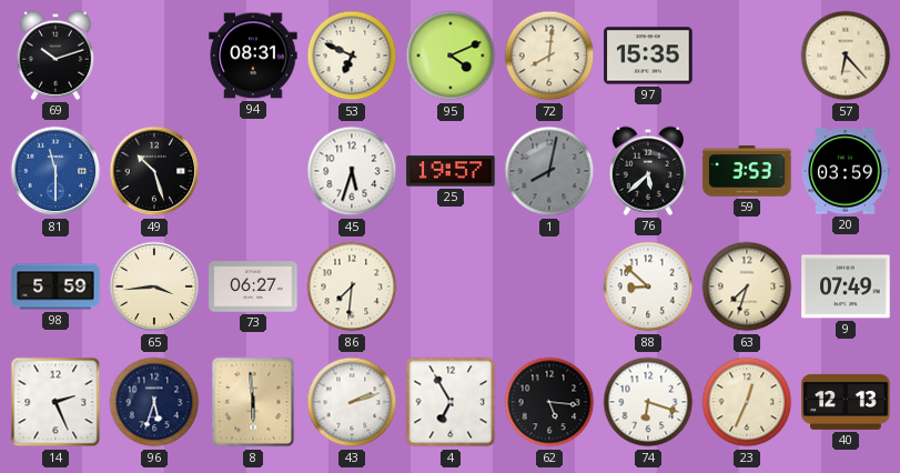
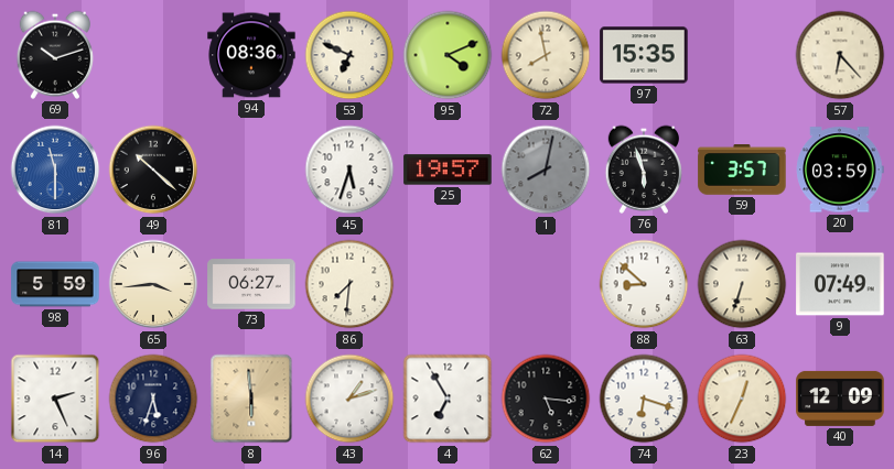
94: 08:31 -> 08:36 (251, 55)
72: 8:01 -> 7:58 (546, 55)
49: 10:27 -> 10:22 (153, 170)
76: 5:38 -> 5:57 (643, 170)
59: 3:53 -> 3:57 (742, 170)
63: 7:33 -> 6:33 (742, 284)
43: 2:12 -> 1:12 (349, 399)
40: 12:13 -> 12:09 (840, 399)
